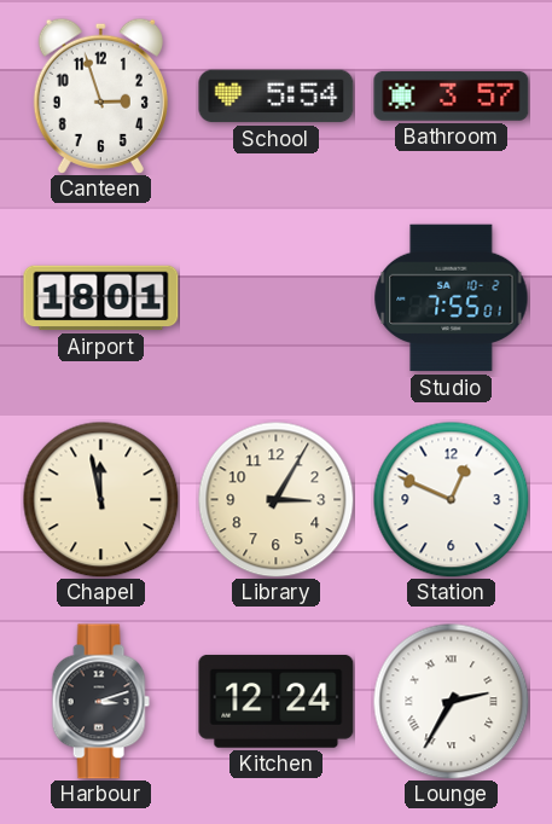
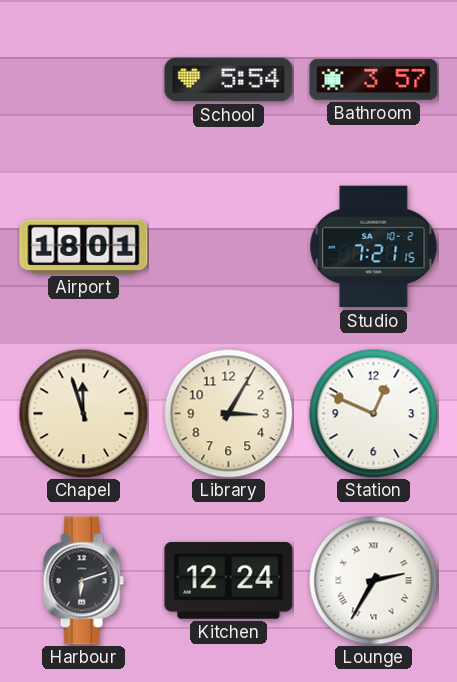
Canteen: 2:57 -> none (100, 95)
Studio: 7:55 -> 7:21 (374, 247)
Chapel: 11:58 -> 11:57 (83, 413)
Harbour: 3:12 -> 6:12 (83, 581)
